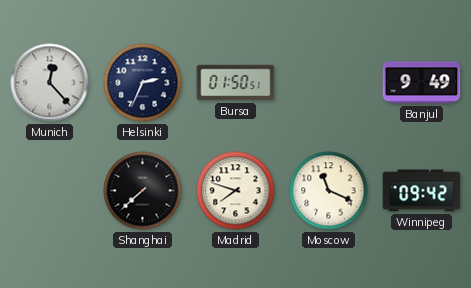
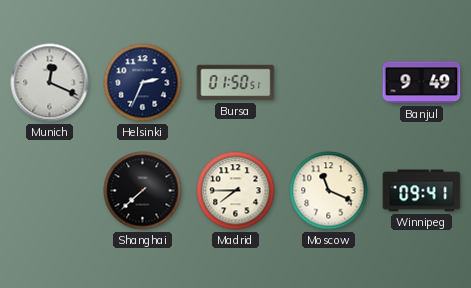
Munich: 12:23 -> 12:19 (50, 83)
Madrid: 7:48 -> 7:45 (236, 191)
Winnipeg: 09:42 -> 09:41 (422, 191)
